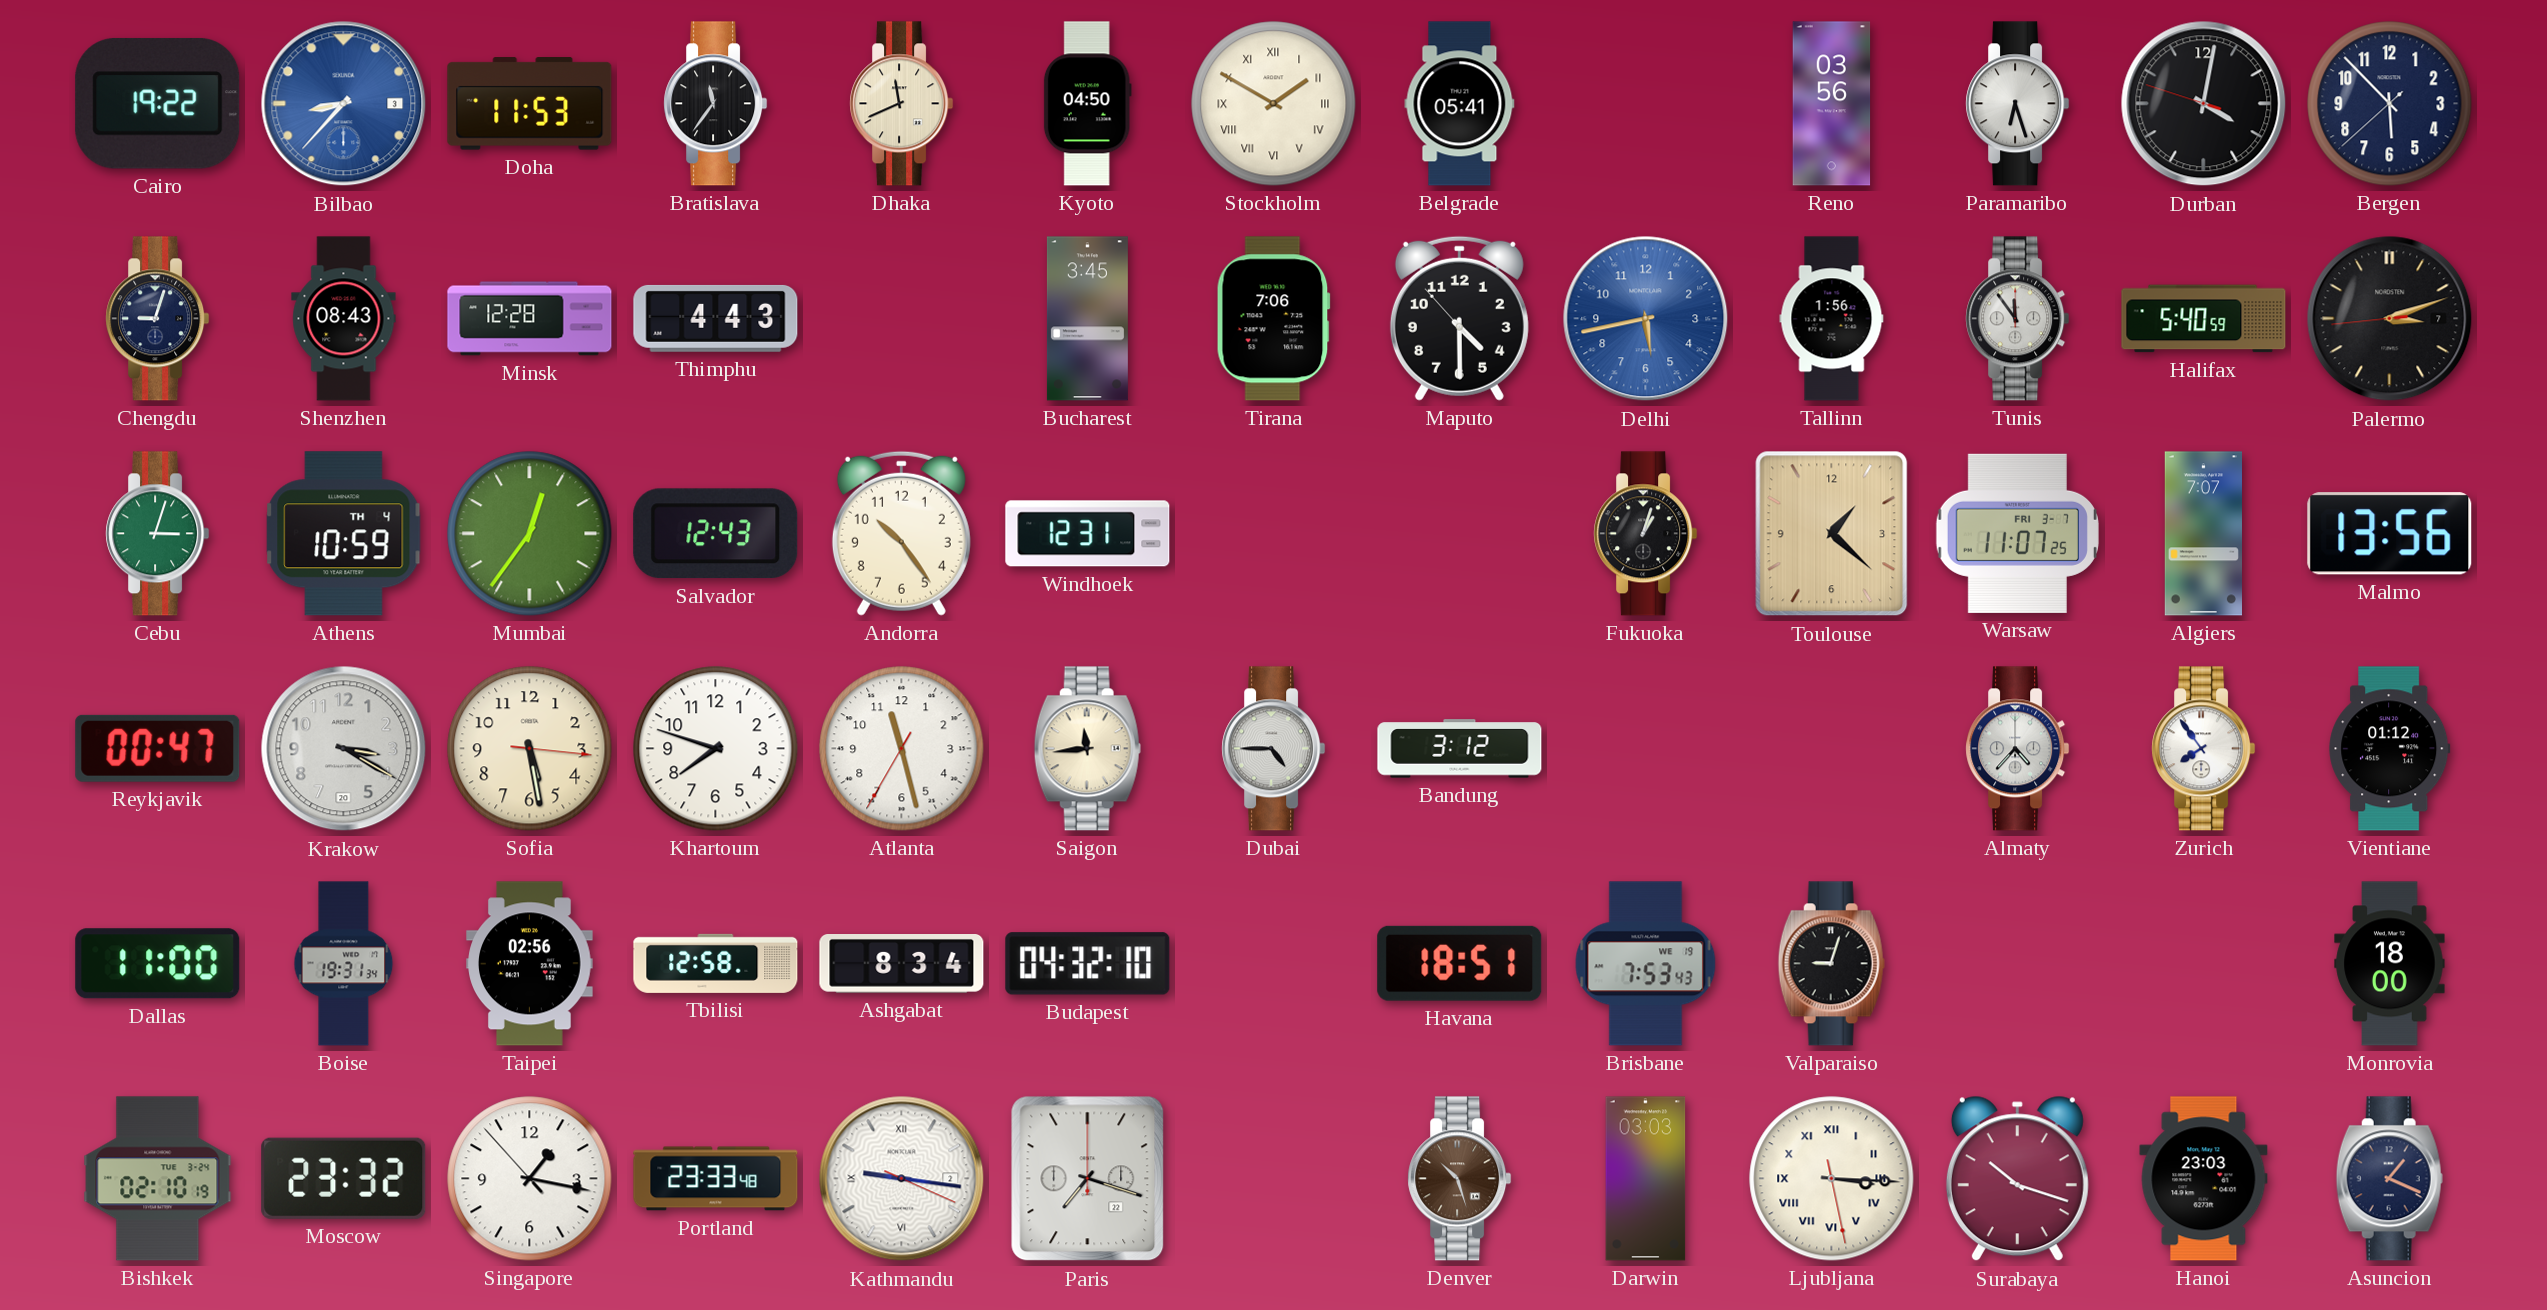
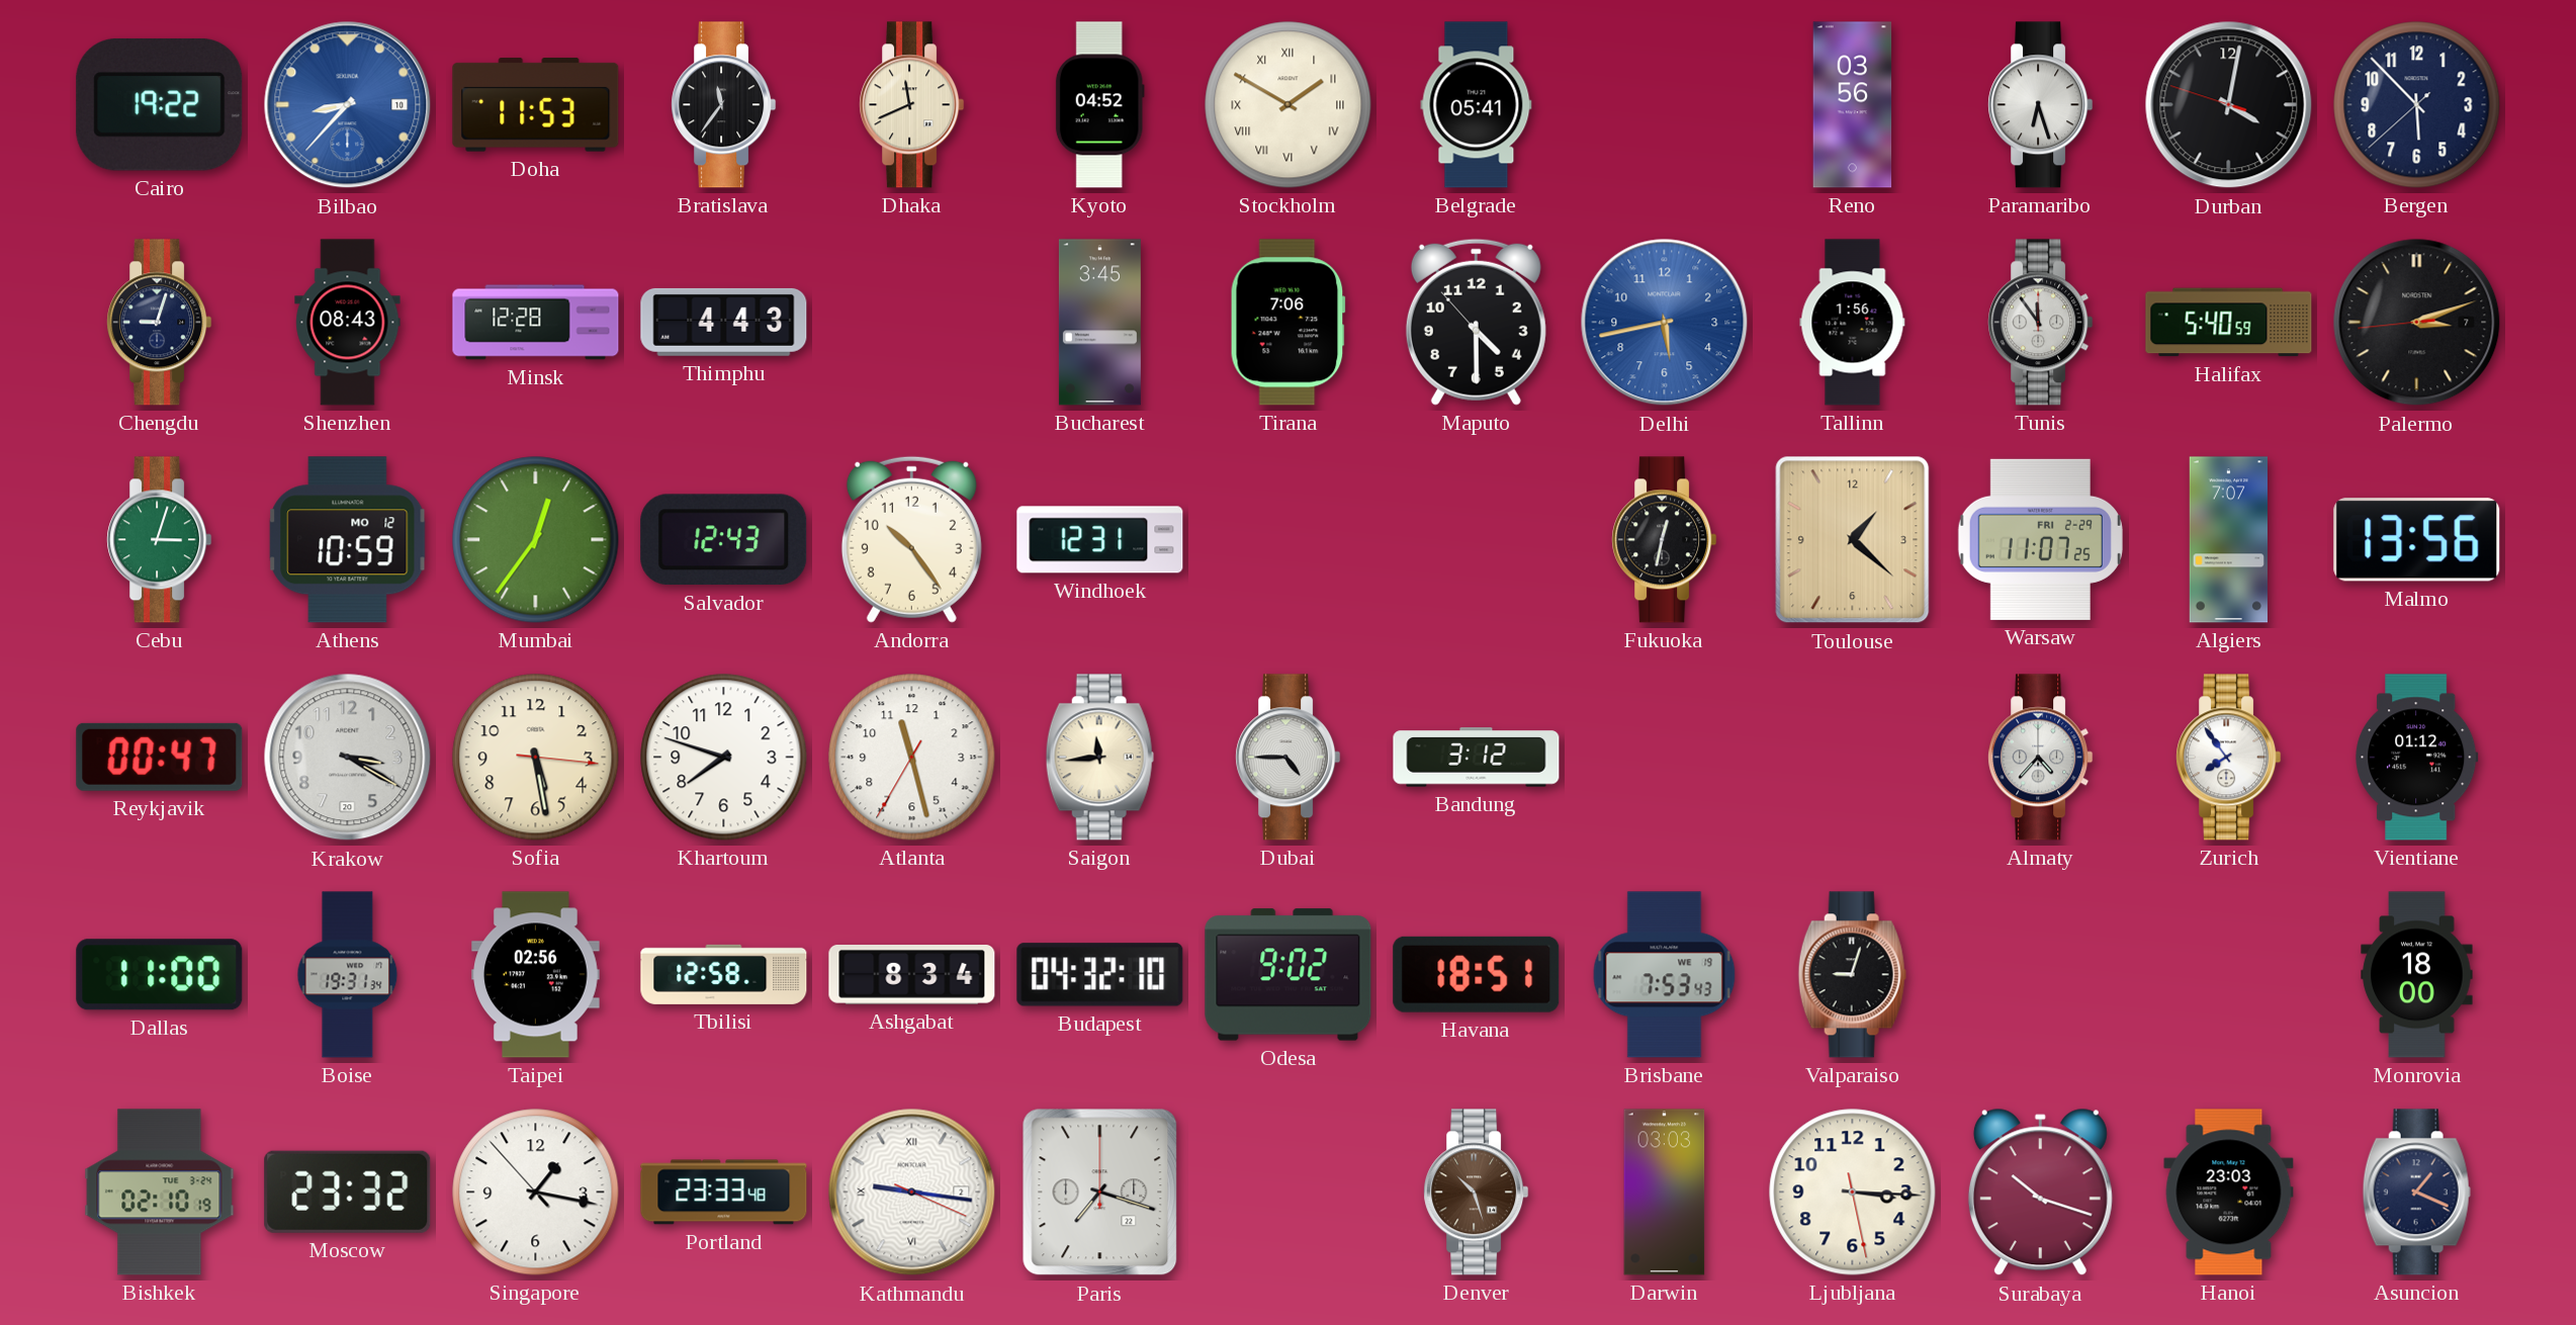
Bilbao date: 3 -> 10 (348, 105)
Kyoto: 04:50 -> 04:52 (1099, 105)
Athens date: TH 4 -> MO 12 (348, 540)
Fukuoka: 1:03 -> 12:32 (1665, 540)
Warsaw date: FRI 3-7 -> FRI 2-29 (2040, 539)
Odesa: none -> 9:02 (1289, 975)
Ljubljana numerals: Roman -> Arabic (1853, 1192)
